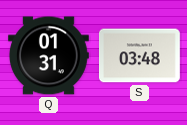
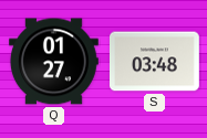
Q: 01:31 -> 01:27 (54, 62)
